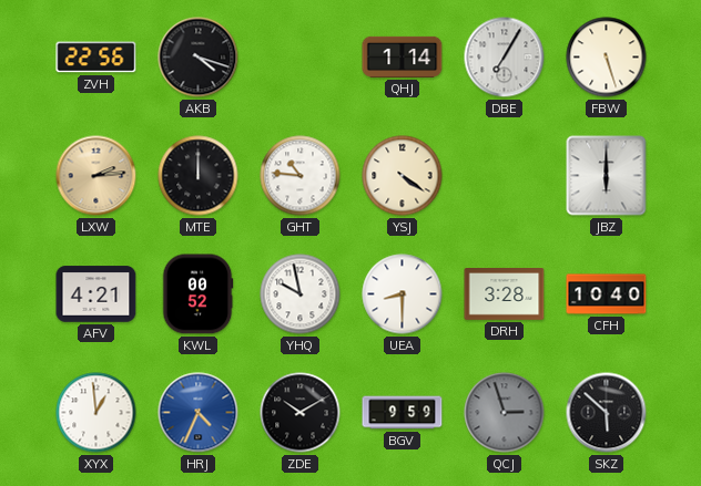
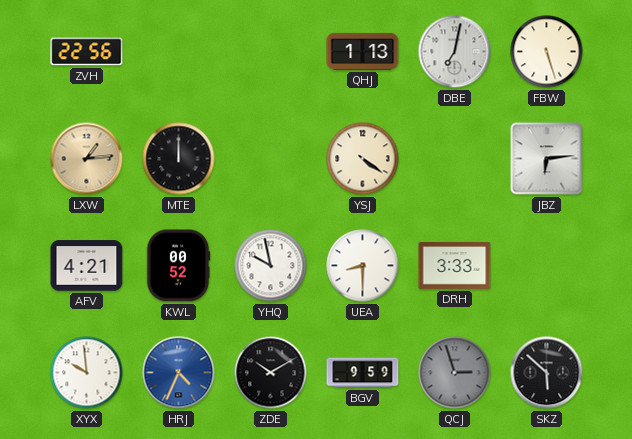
AKB: 4:18 -> none (199, 58)
QHJ: 1:14 -> 1:13 (363, 51)
DBE: 7:05 -> 7:02 (455, 52)
LXW: 2:14 -> 1:14 (87, 159)
GHT: 10:46 -> none (301, 176)
JBZ: 6:00 -> 6:14 (547, 159)
DRH: 3:28 -> 3:33 (455, 266)
CFH: 10:40 -> none (607, 294)
XYX: 12:59 -> 9:59 (87, 373)
